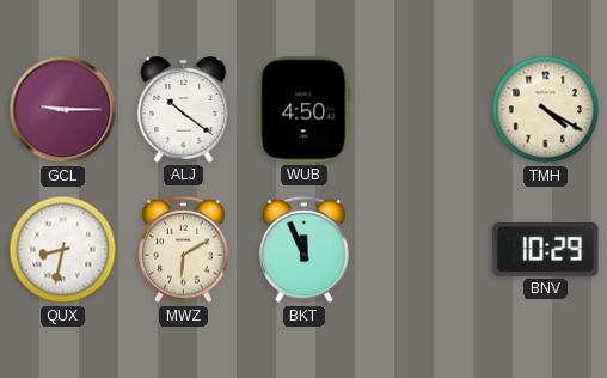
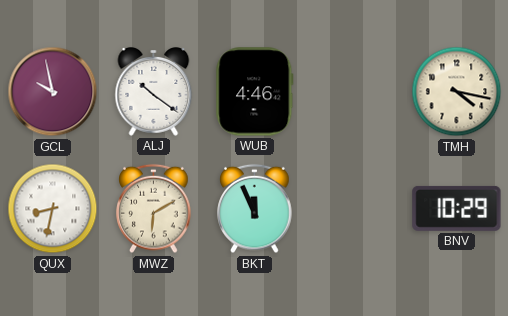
GCL: 9:15 -> 9:58 (53, 92)
WUB: 4:50 -> 4:46 (255, 92)
TMH: 4:20 -> 4:17 (457, 92)
